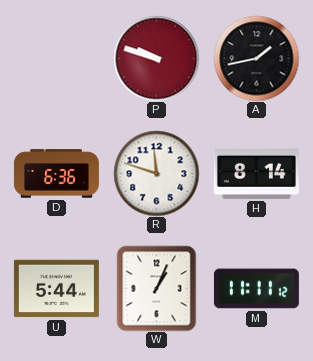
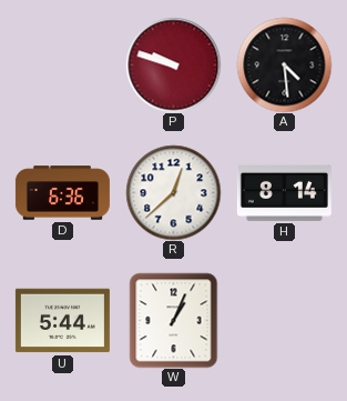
A: 1:43 -> 4:29 (284, 64)
R: 11:48 -> 12:38 (173, 192)
M: 11:11 -> none (256, 289)
